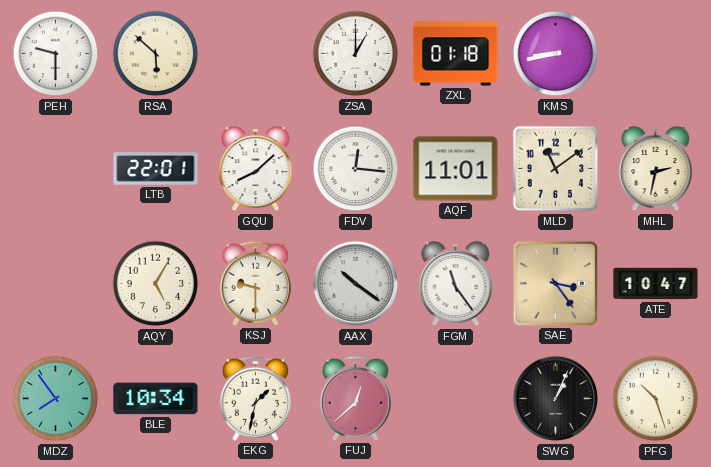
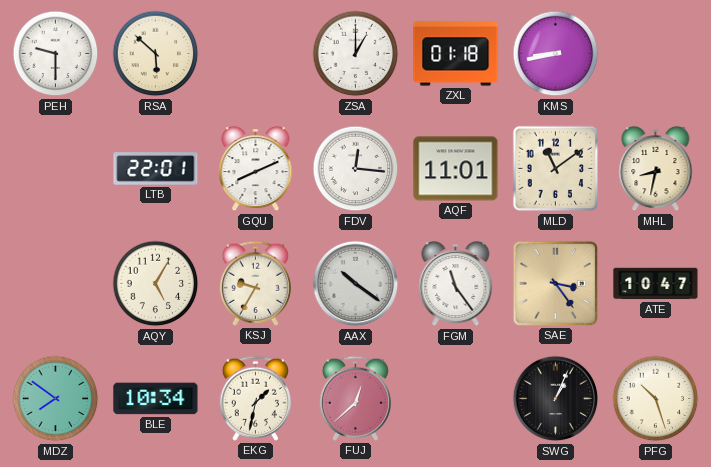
GQU: 8:08 -> 8:11 (256, 169)
MHL: 2:32 -> 8:32 (656, 169)
KSJ: 9:30 -> 9:35 (255, 283)
MDZ: 7:54 -> 7:51 (56, 399)
